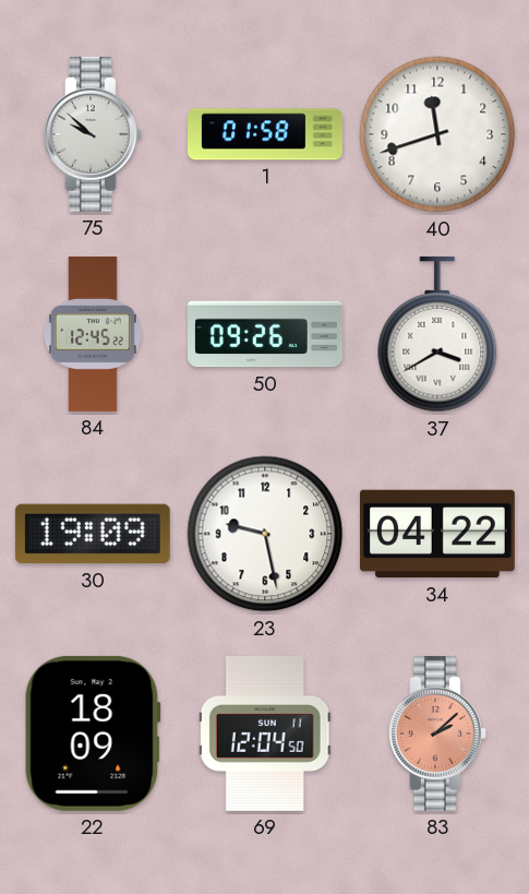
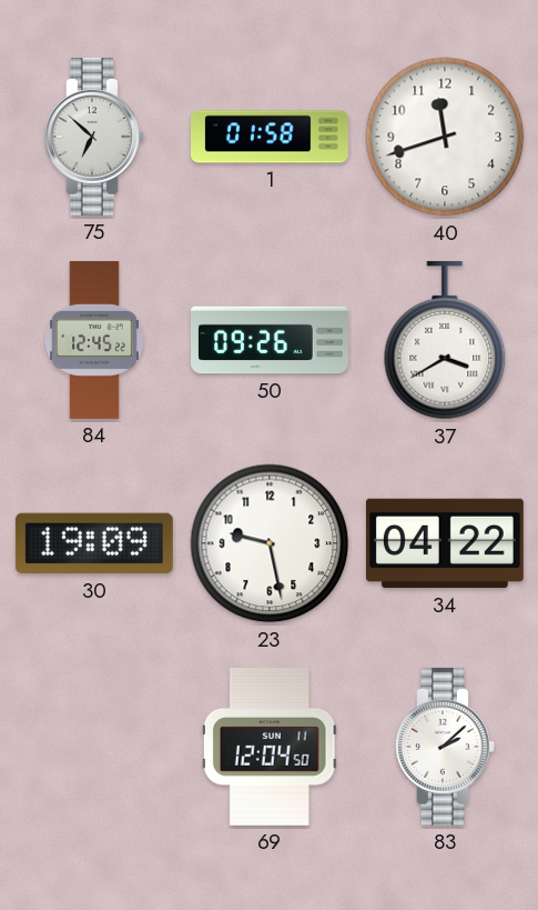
75: 9:52 -> 6:52 (95, 137)
22: 18:09 -> none (93, 734)
83 dial: salmon -> white (446, 747)
